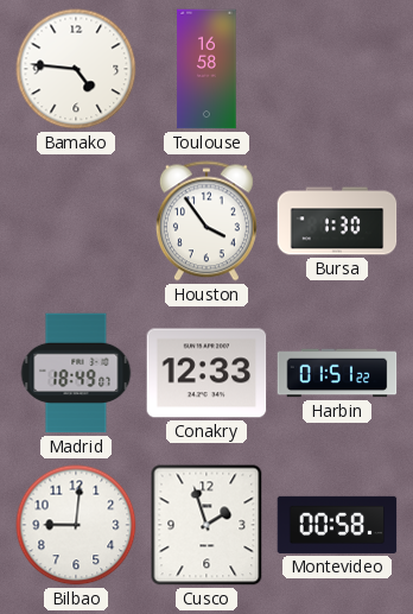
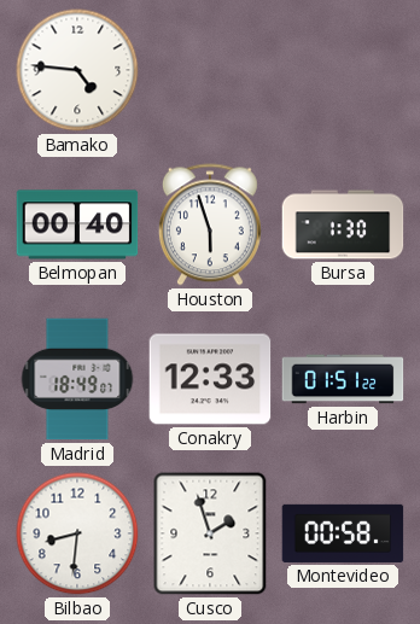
Toulouse: 16:58 -> none (206, 69)
Belmopan: none -> 00:40 (77, 224)
Houston: 3:54 -> 5:57 (210, 224)
Bilbao: 9:01 -> 8:31 (77, 533)
